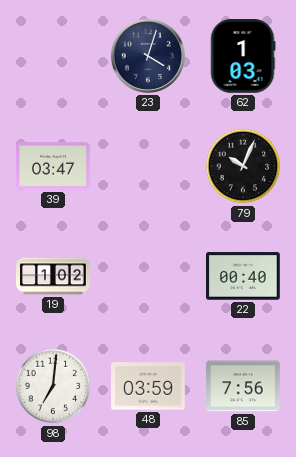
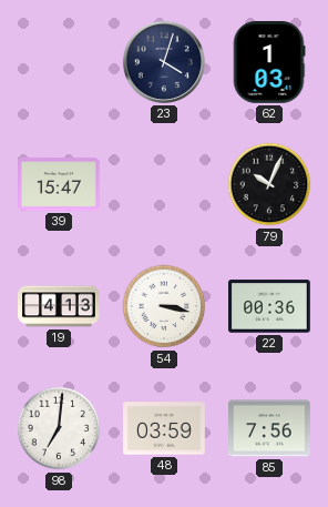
39: 03:47 -> 15:47 (60, 184)
19: 1:02 -> 4:13 (59, 306)
54: none -> 3:17 (164, 306)
22: 00:40 -> 00:36 (270, 306)
